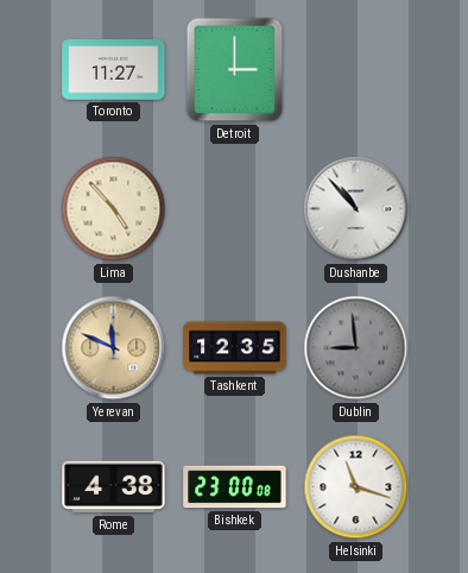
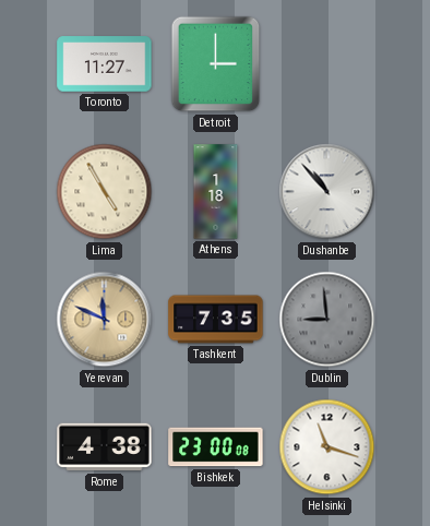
Lima: 4:53 -> 4:55 (105, 192)
Athens: none -> 1:18 (216, 192)
Tashkent: 12:35 -> 7:35 (216, 320)
